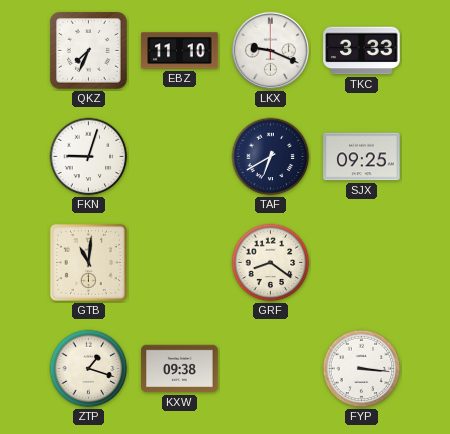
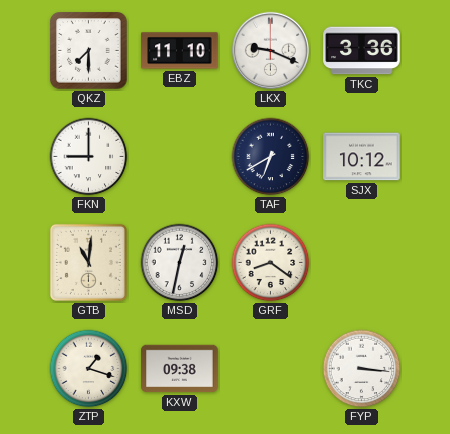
QKZ: 7:34 -> 7:30 (89, 51)
TKC: 3:33 -> 3:36 (362, 51)
FKN: 9:03 -> 9:00 (89, 157)
SJX: 09:25 -> 10:12 (362, 157)
MSD: none -> 12:32 (180, 263)
